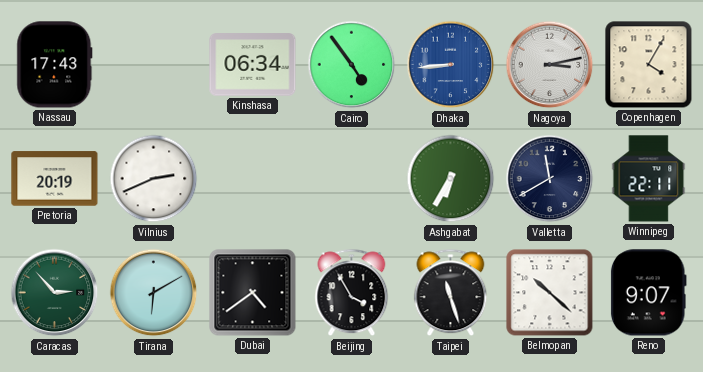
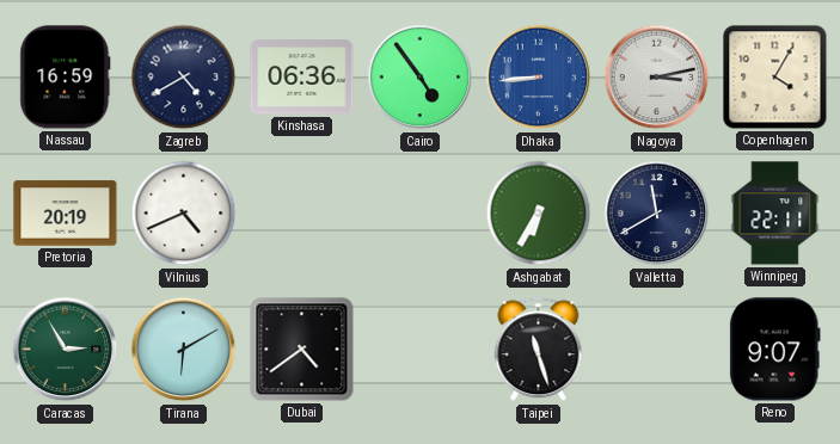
Nassau: 17:43 -> 16:59 (66, 78)
Zagreb: none -> 4:40 (184, 78)
Kinshasa: 06:34 -> 06:36 (302, 78)
Vilnius: 2:41 -> 4:41 (184, 214)
Caracas: 2:53 -> 2:55 (66, 350)
Beijing: 3:55 -> none (352, 293)
Belmopan: 10:22 -> none (550, 293)
